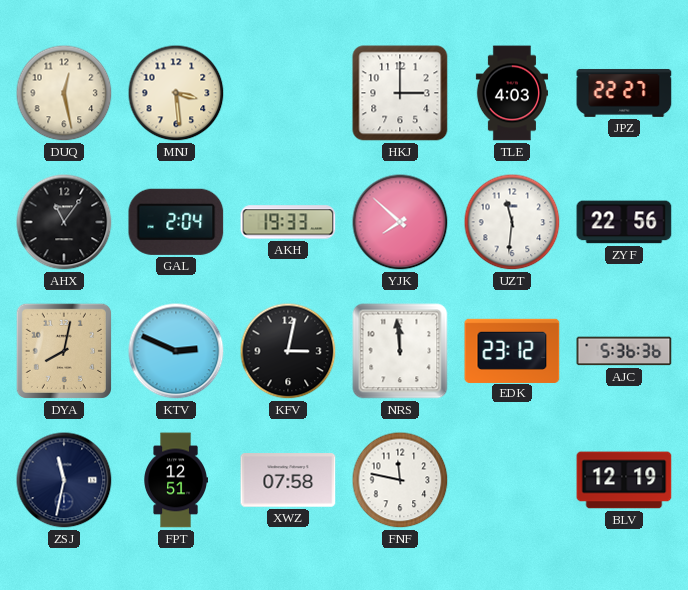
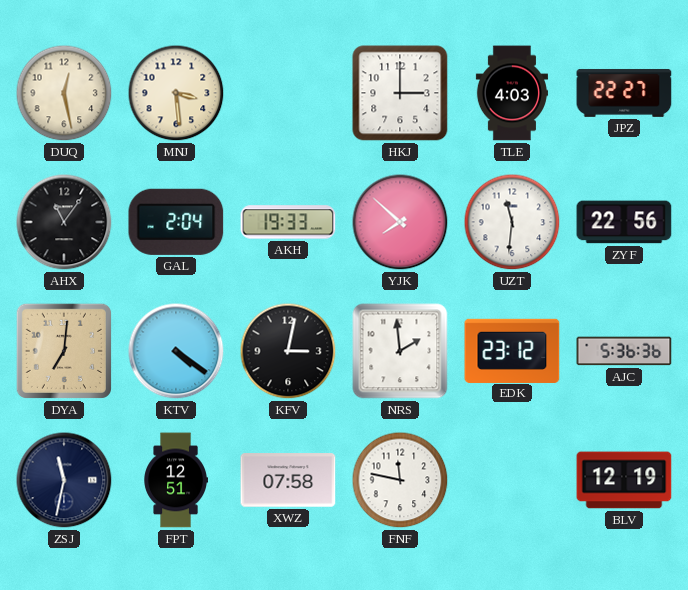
DYA: 8:02 -> 7:01 (64, 351)
KTV: 2:49 -> 4:21 (176, 351)
NRS: 11:59 -> 1:59 (400, 351)
